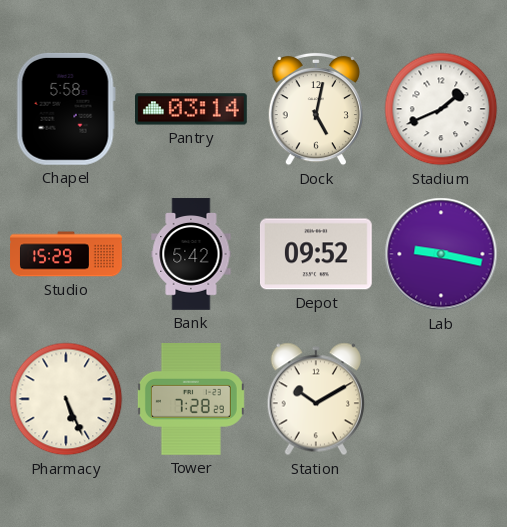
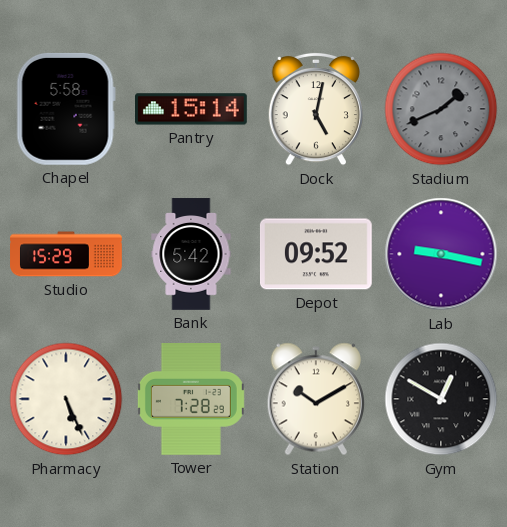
Pantry: 03:14 -> 15:14 (192, 109)
Stadium dial: white -> grey (441, 109)
Gym: none -> 12:50 (441, 399)
